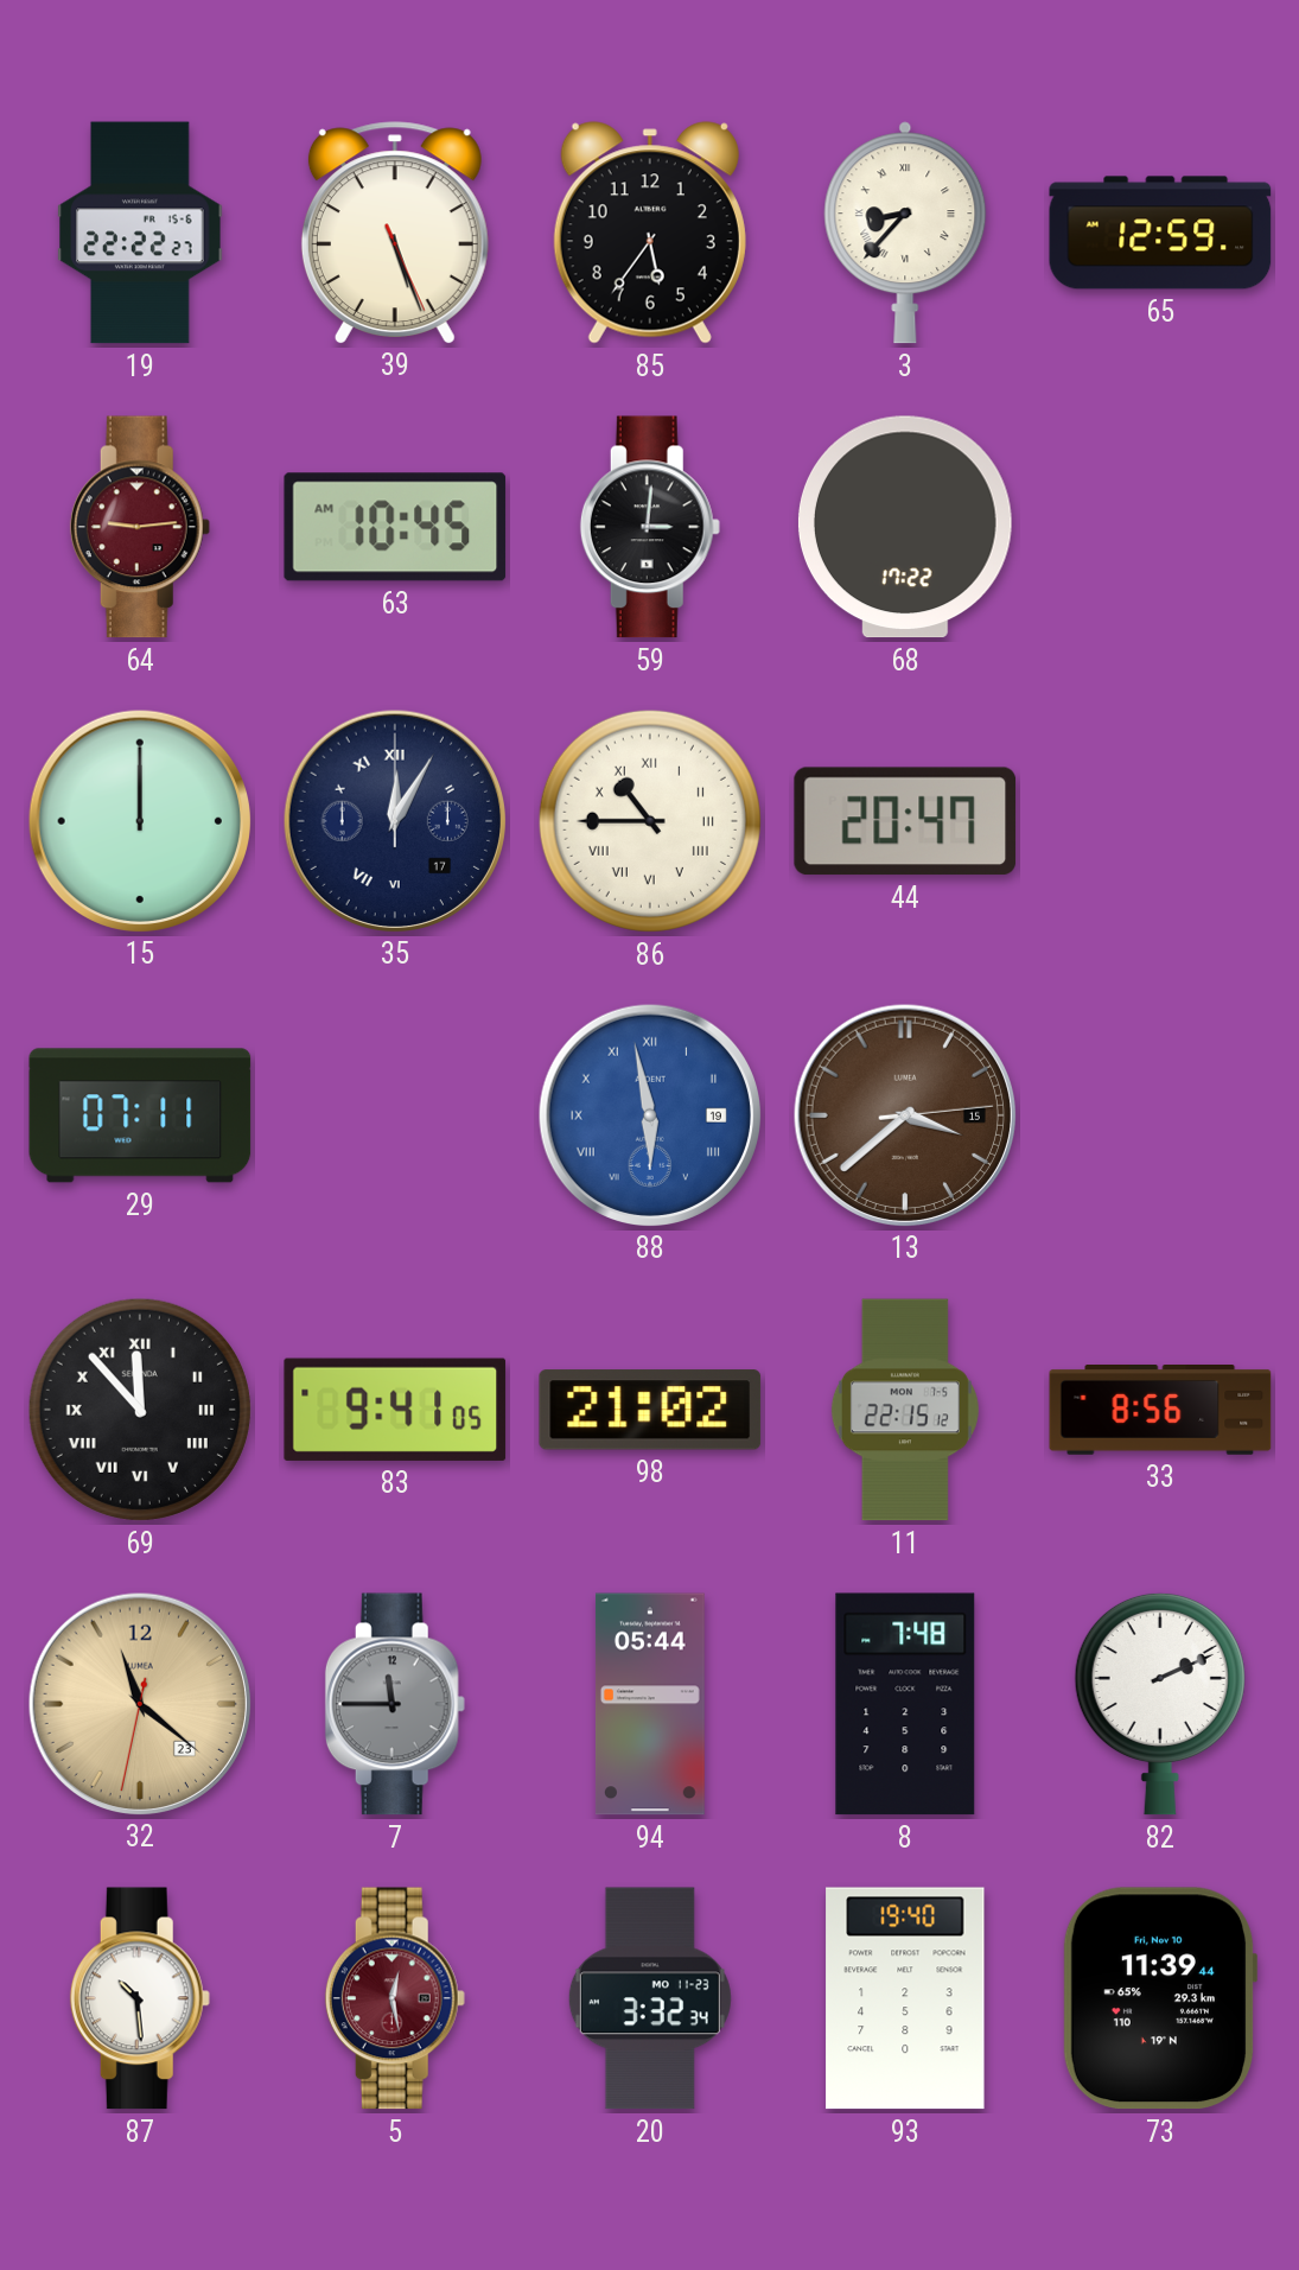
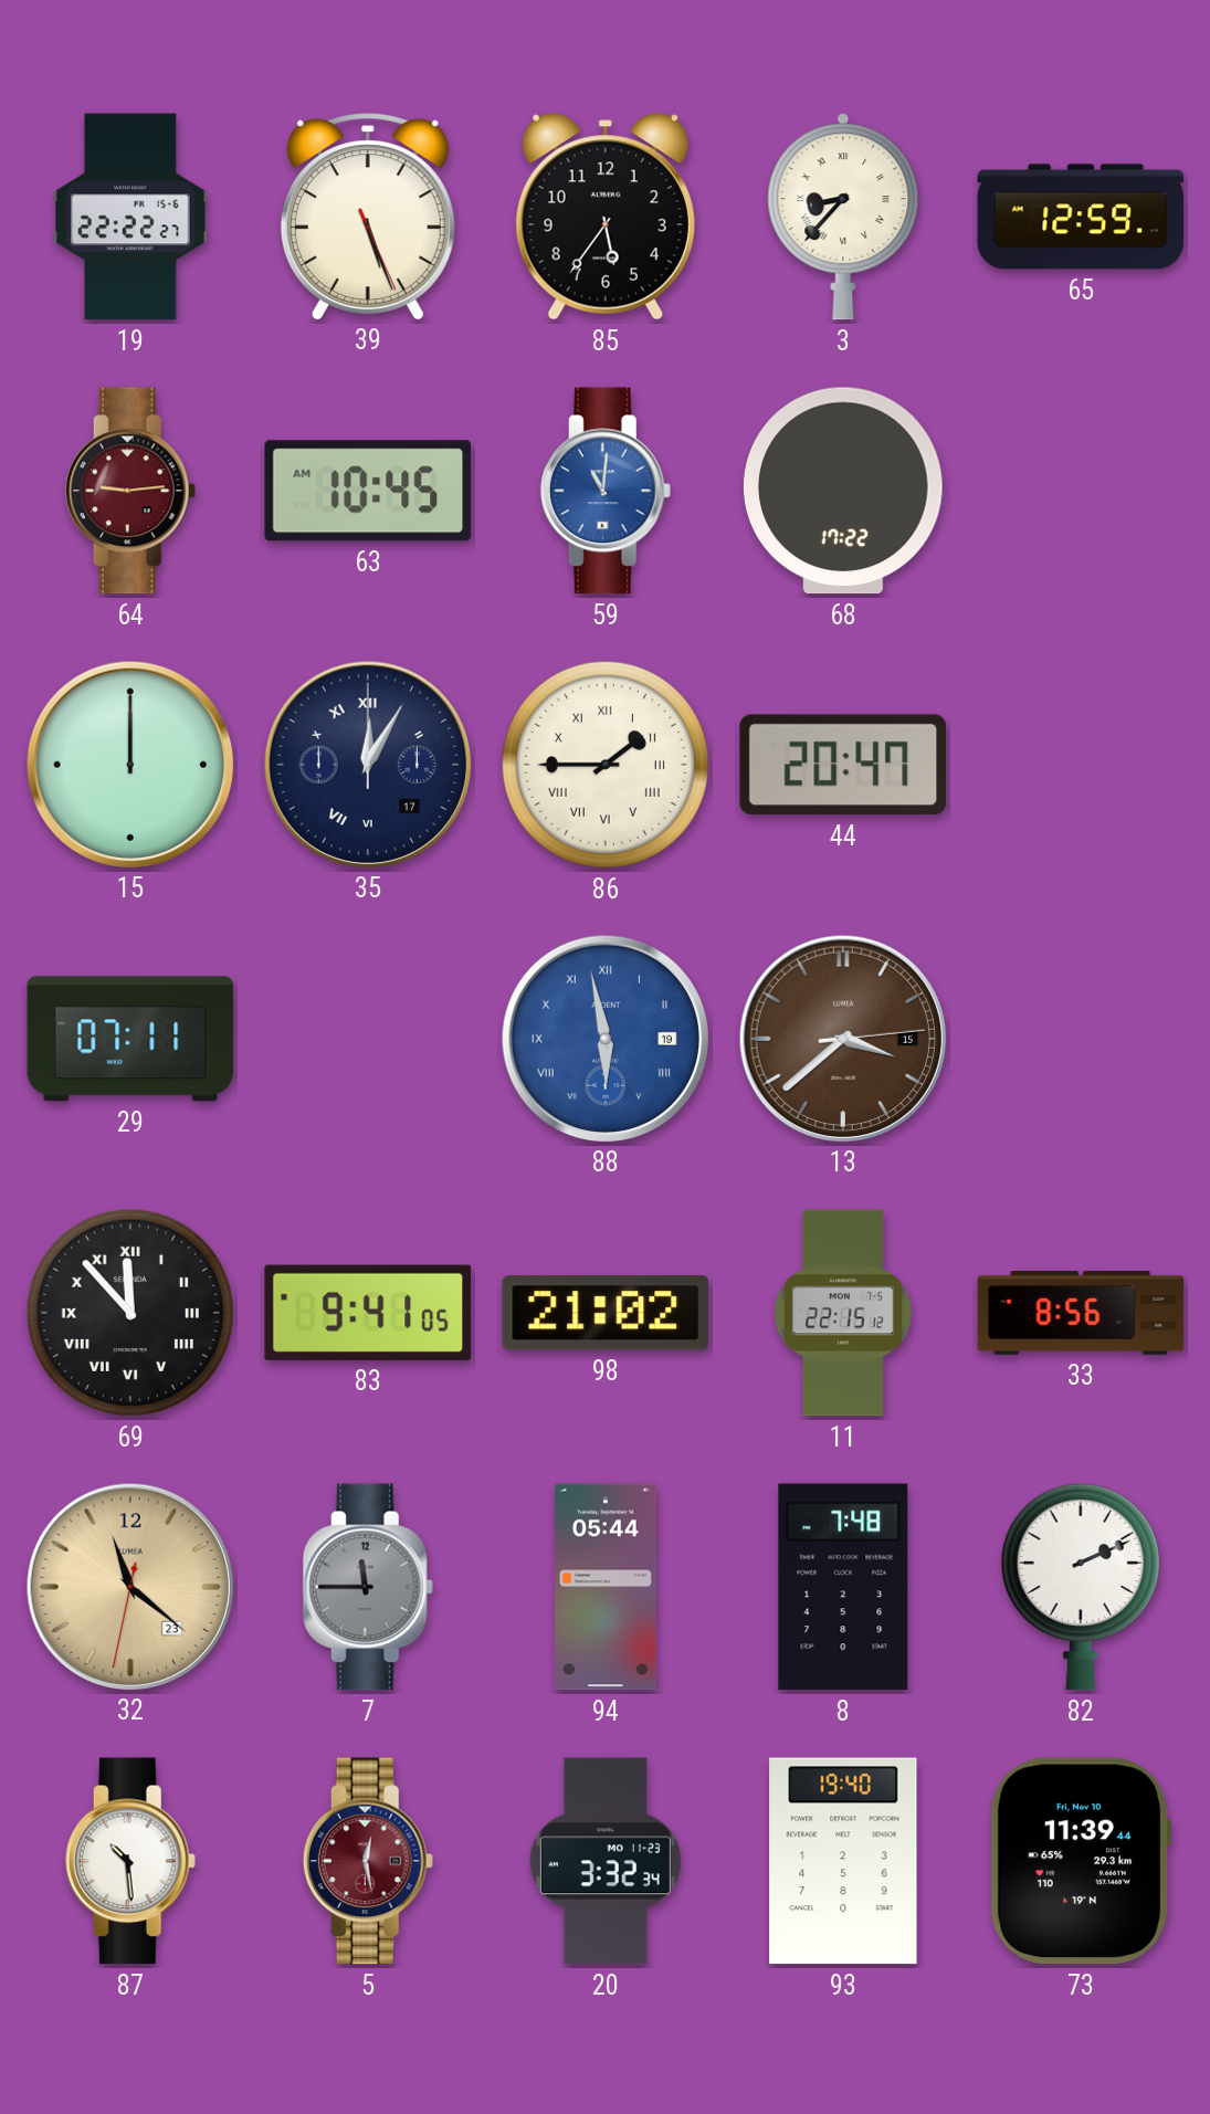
59: 3:01 -> 11:01 (606, 491)
59 dial: black -> blue (606, 491)
86: 10:45 -> 1:45 (606, 765)
